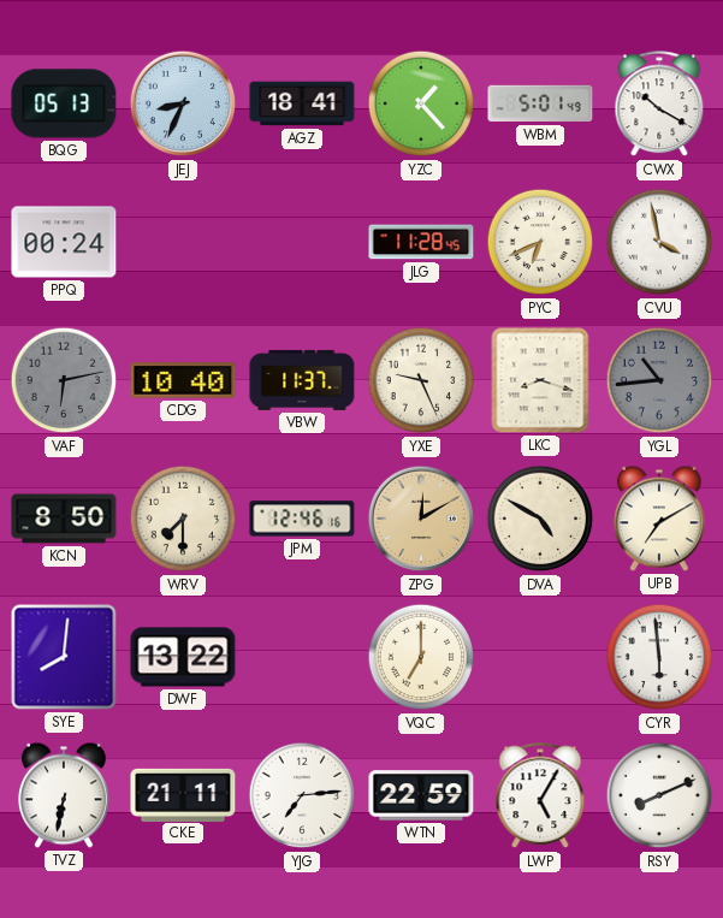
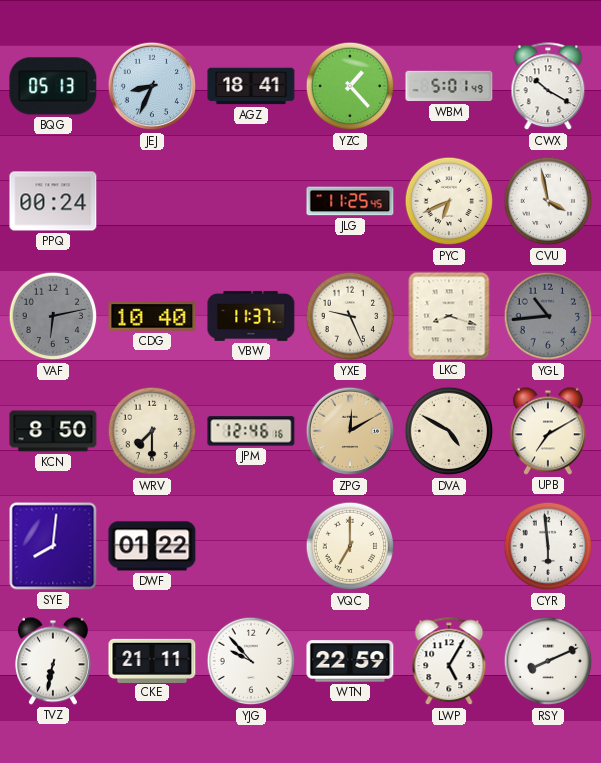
JLG: 11:28 -> 11:25 (350, 201)
DWF: 13:22 -> 01:22 (152, 546)
YJG: 7:14 -> 9:53 (251, 661)
